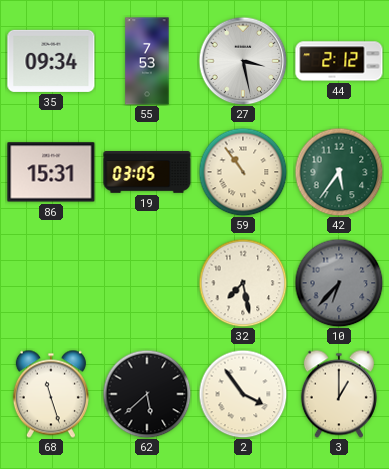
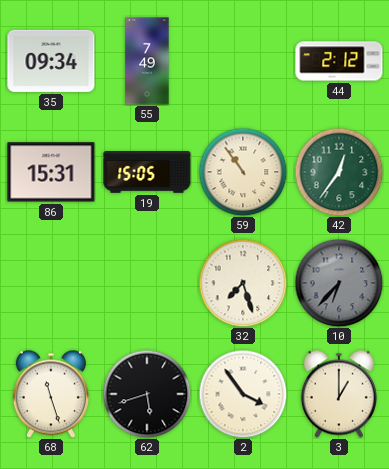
55: 7:53 -> 7:49 (147, 61)
27: 3:28 -> none (243, 61)
19: 03:05 -> 15:05 (147, 173)
42: 5:36 -> 12:36 (339, 172)
32: 7:28 -> 7:27 (243, 283)
62: 5:38 -> 5:42 (147, 394)
